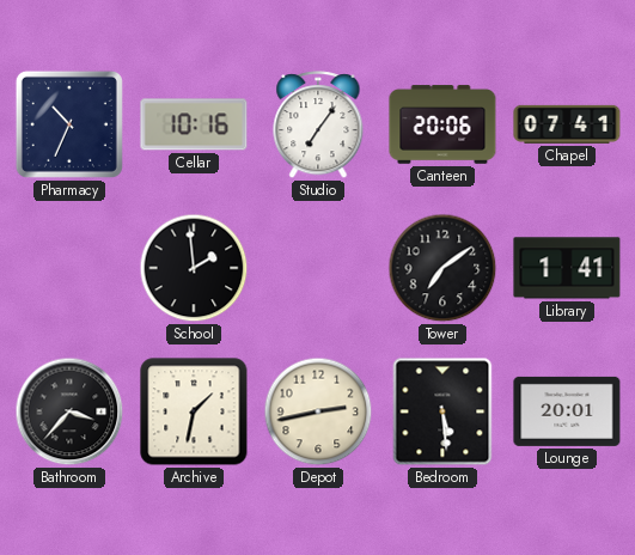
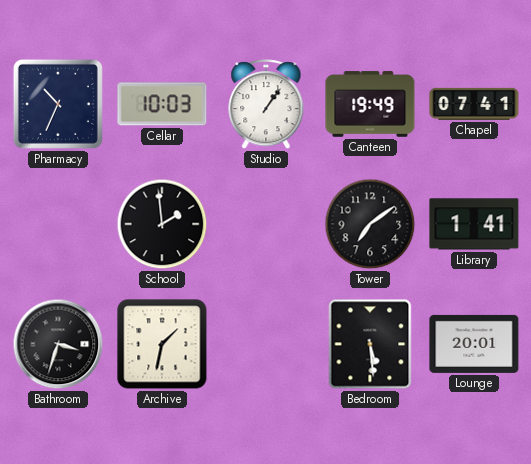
Cellar: 10:16 -> 10:03 (162, 104)
Studio: 7:06 -> 1:06 (266, 105)
Canteen: 20:06 -> 19:49 (370, 104)
Bathroom: 3:37 -> 3:33 (58, 344)
Depot: 2:43 -> none (318, 411)
